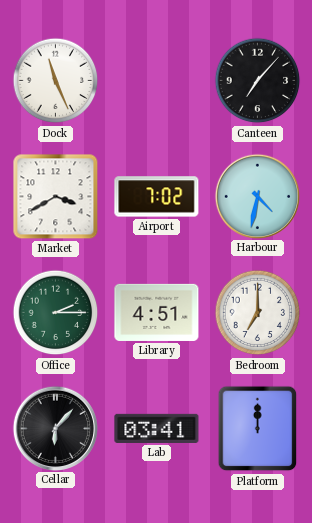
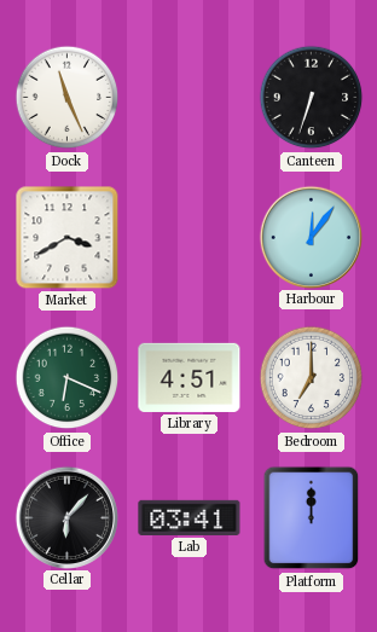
Canteen: 7:07 -> 6:33 (312, 98)
Airport: 7:02 -> none (157, 197)
Harbour: 4:32 -> 12:06 (311, 237)
Office: 2:15 -> 6:19 (68, 378)
